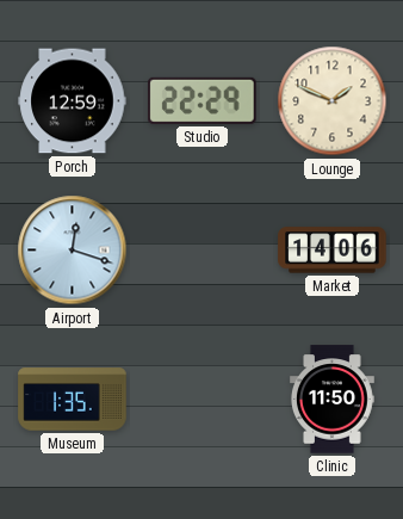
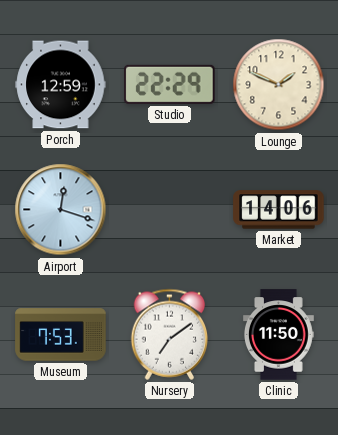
Museum: 1:35 -> 7:53 (61, 335)
Nursery: none -> 7:09 (170, 334)
